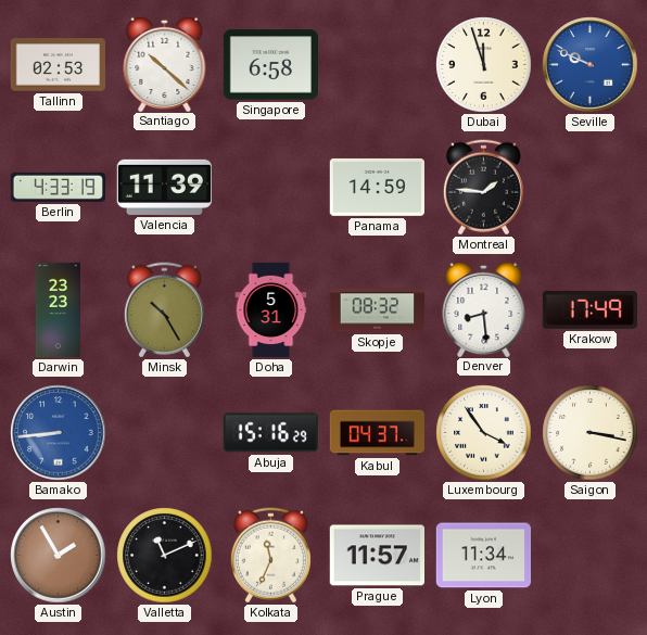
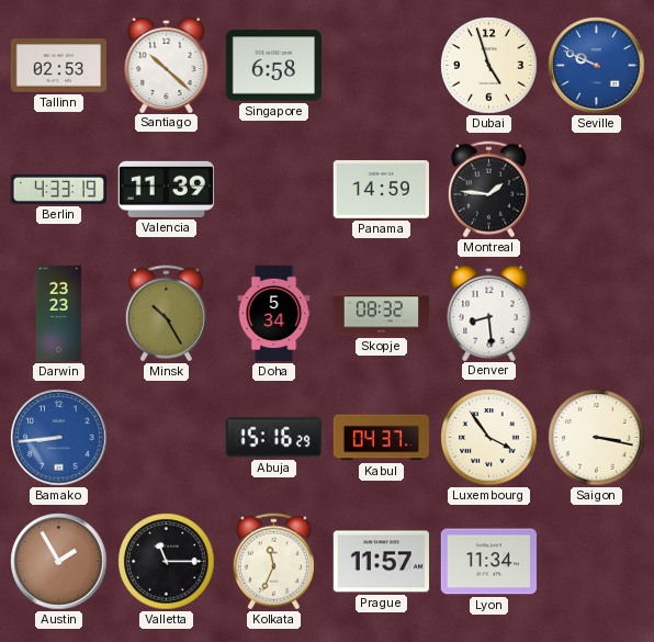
Dubai: 11:57 -> 4:57 (489, 66)
Doha: 5:31 -> 5:34 (274, 314)
Krakow: 17:49 -> none (589, 309)
Valletta: 11:11 -> 11:15 (167, 562)
